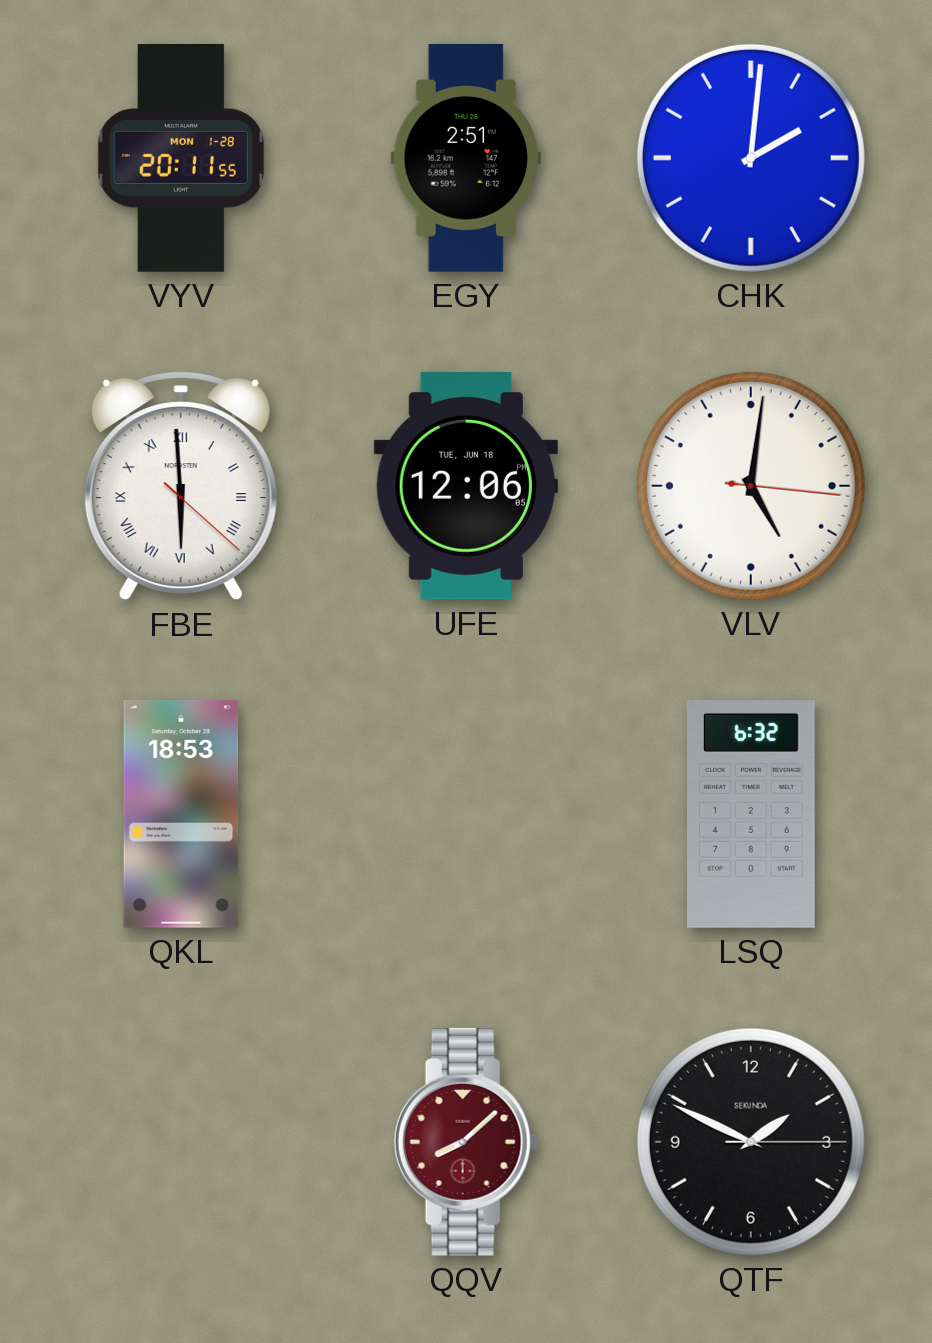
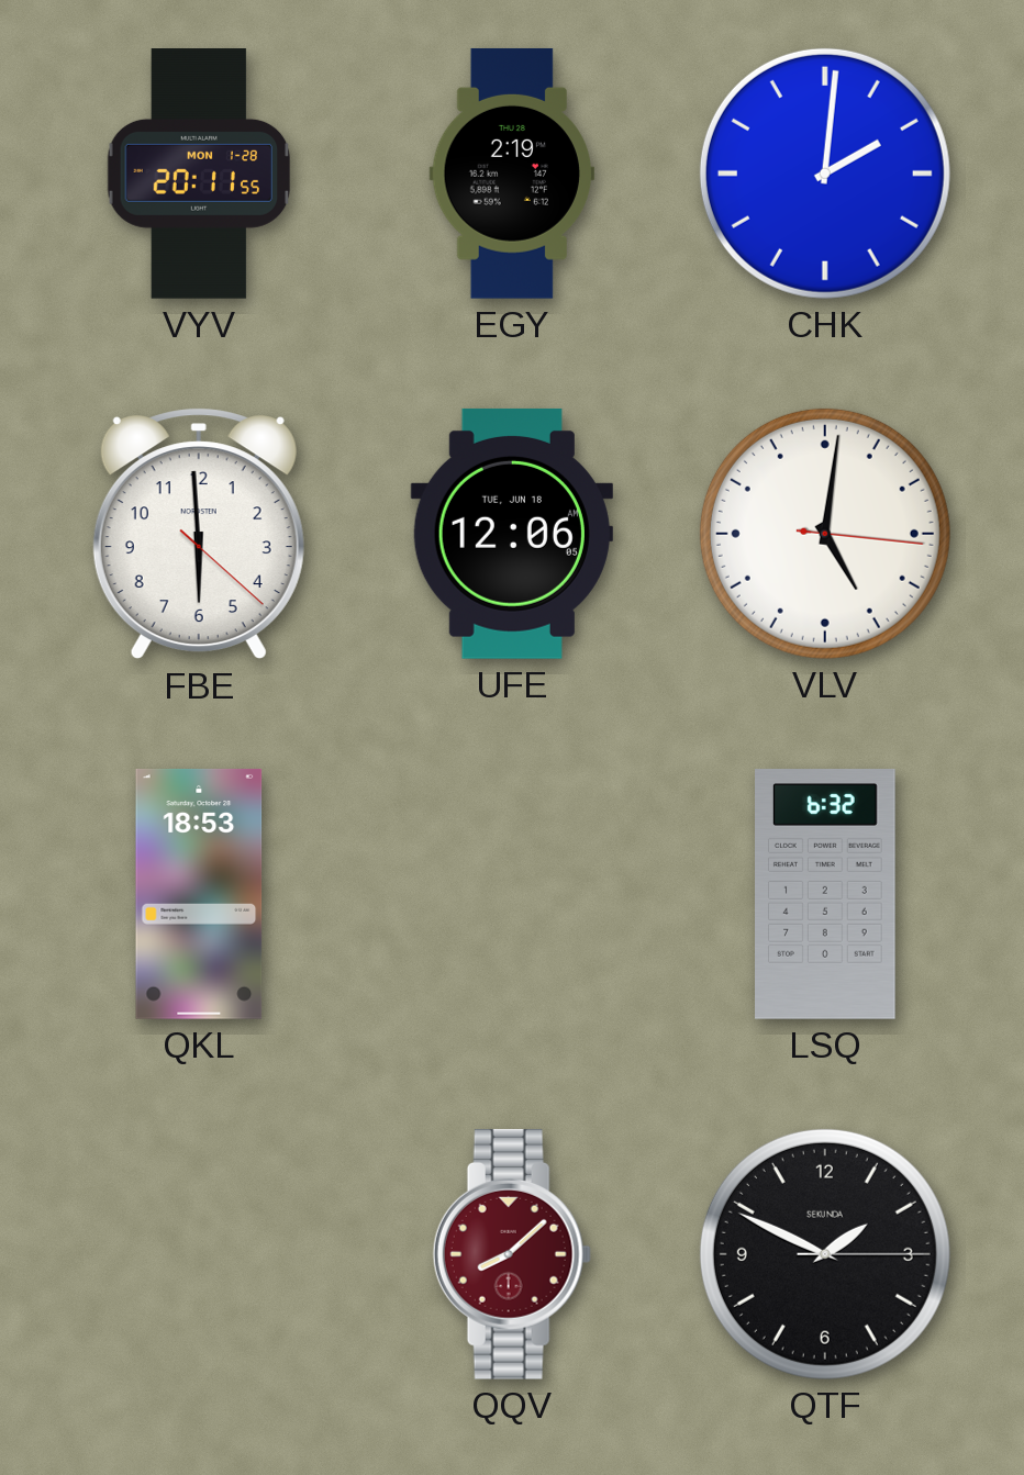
EGY: 2:51 -> 2:19 (512, 174)
FBE numerals: Roman -> Arabic (199, 534)
UFE: 12:06:05 PM -> 12:06:05 AM (512, 534)
